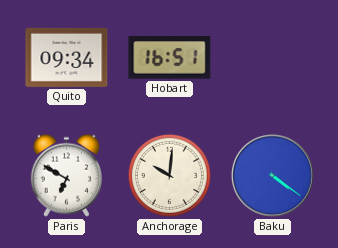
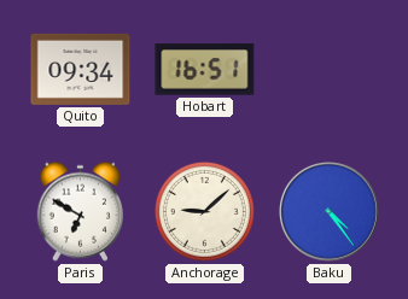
Anchorage: 10:01 -> 9:08 (204, 211)
Baku: 4:21 -> 4:24 (330, 212)
